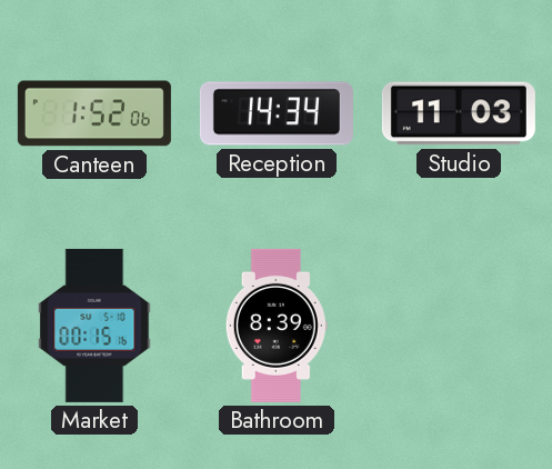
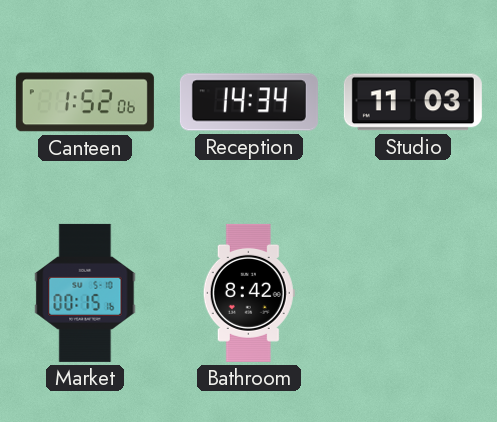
Bathroom: 8:39 -> 8:42 (249, 293)
